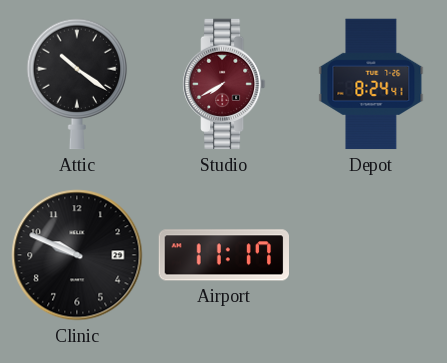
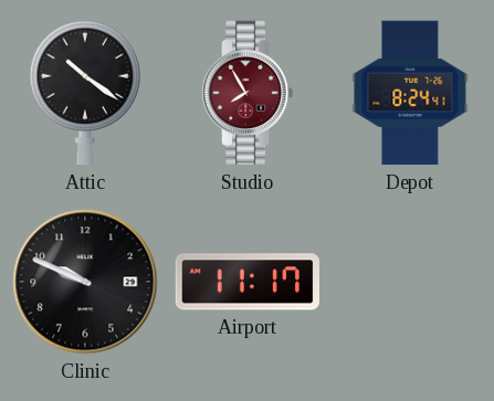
Studio: 7:40 -> 7:55 (249, 93)
